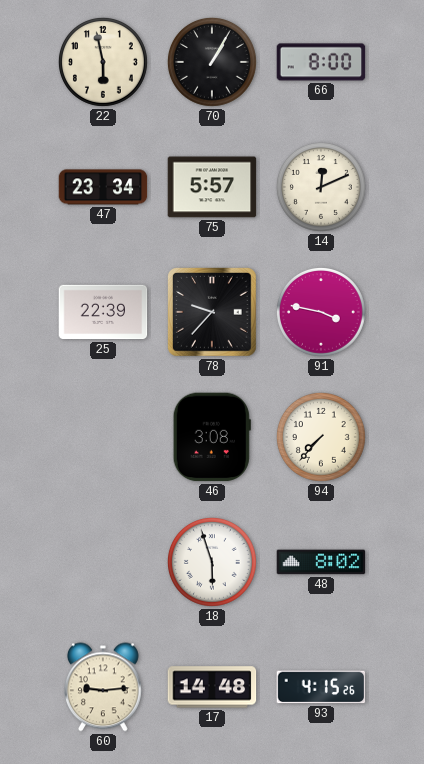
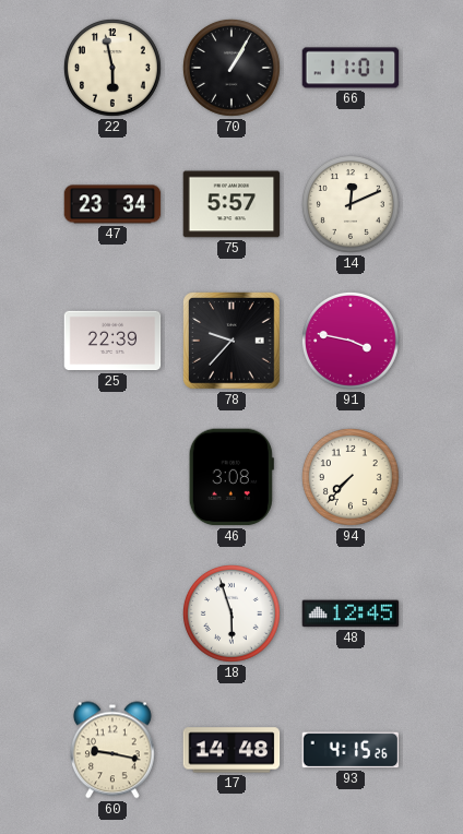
66: 8:00 -> 11:01 (351, 68)
48: 8:02 -> 12:45 (351, 613)
60: 9:14 -> 9:17 (114, 750)
